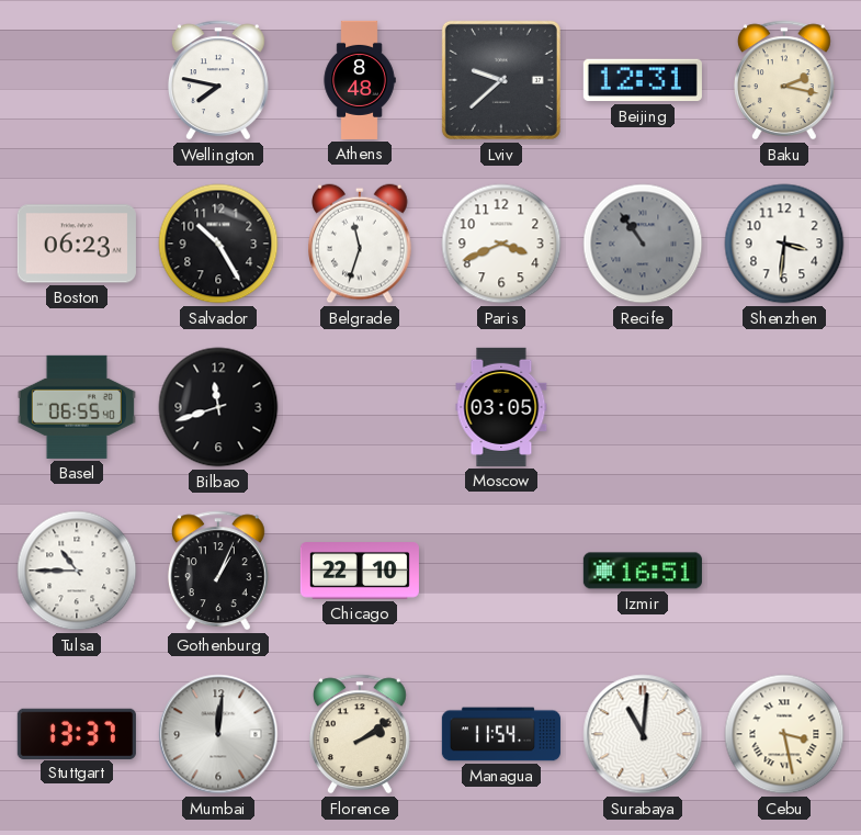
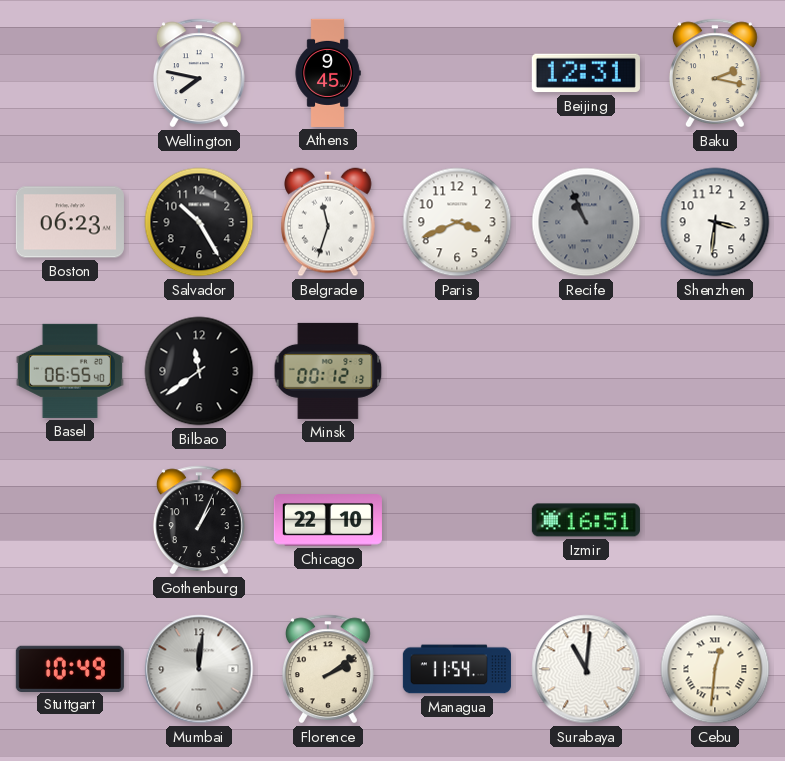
Athens: 8:48 -> 9:45 (328, 73)
Lviv: 9:38 -> none (501, 80)
Recife: 10:54 -> 10:56 (586, 222)
Bilbao: 11:42 -> 11:39 (199, 371)
Minsk: none -> 00:12 (328, 371)
Moscow: 03:05 -> none (501, 407)
Tulsa: 10:45 -> none (77, 571)
Stuttgart: 13:37 -> 10:49 (70, 668)
Cebu: 3:28 -> 12:31 (715, 669)
